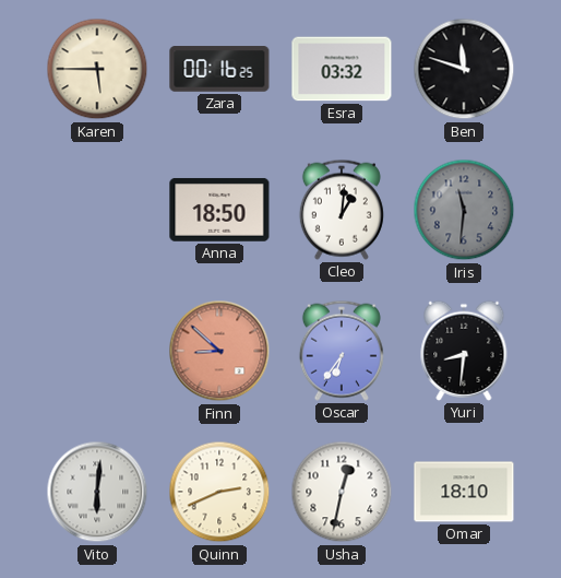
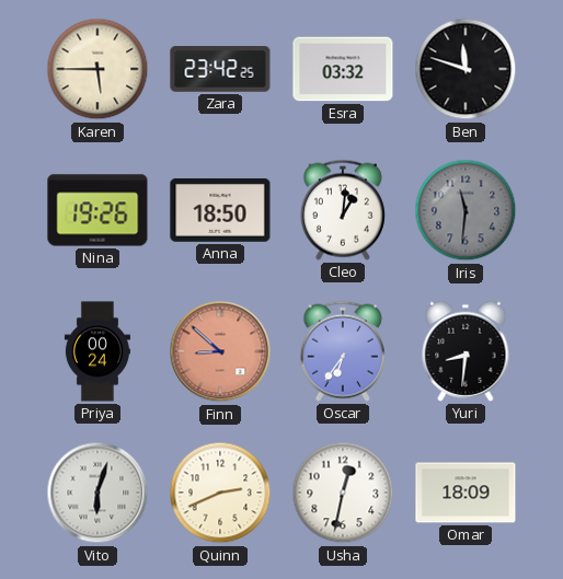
Zara: 00:16 -> 23:42 (220, 69)
Nina: none -> 19:26 (97, 210)
Priya: none -> 00:24 (97, 351)
Vito: 6:01 -> 6:03 (97, 493)
Omar: 18:10 -> 18:09 (466, 493)
